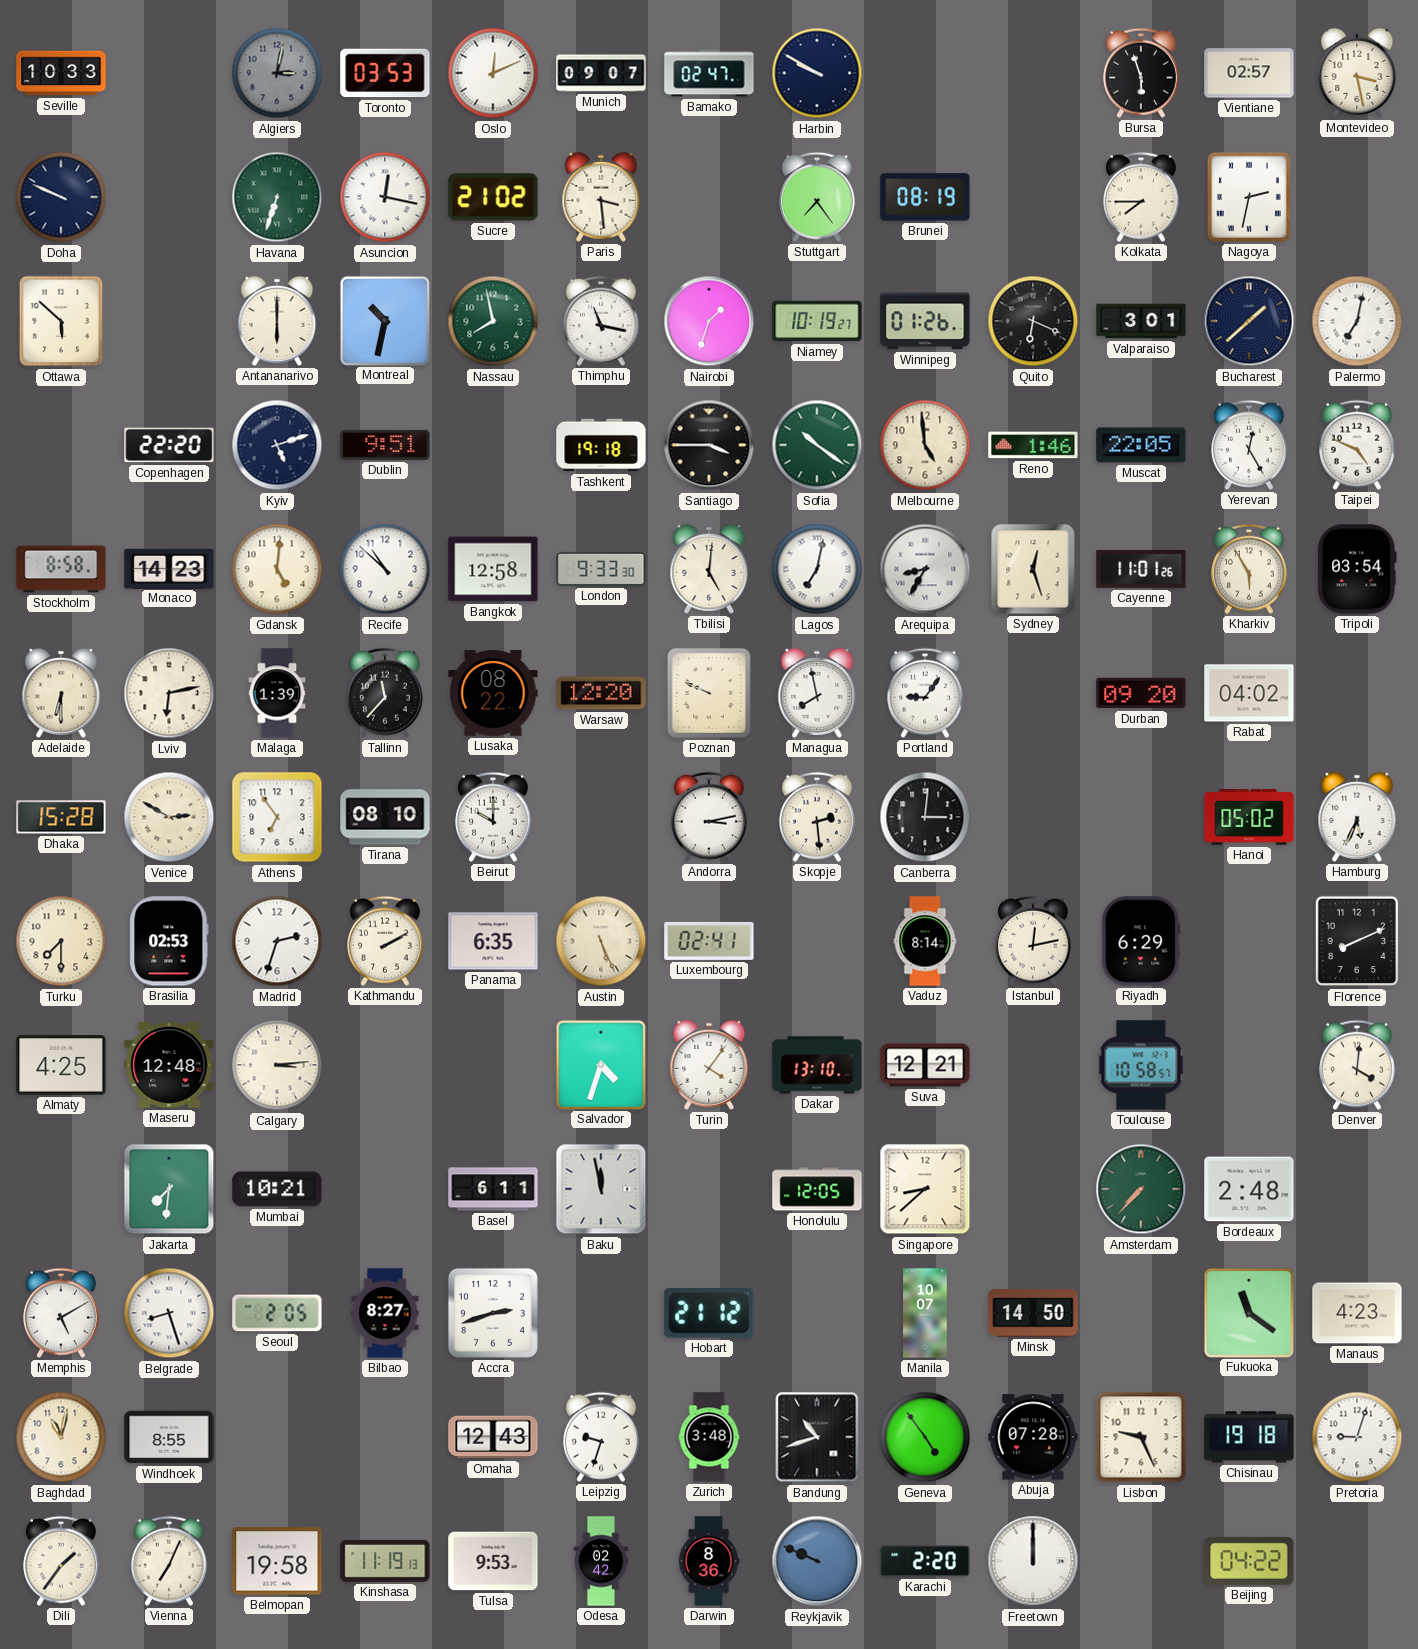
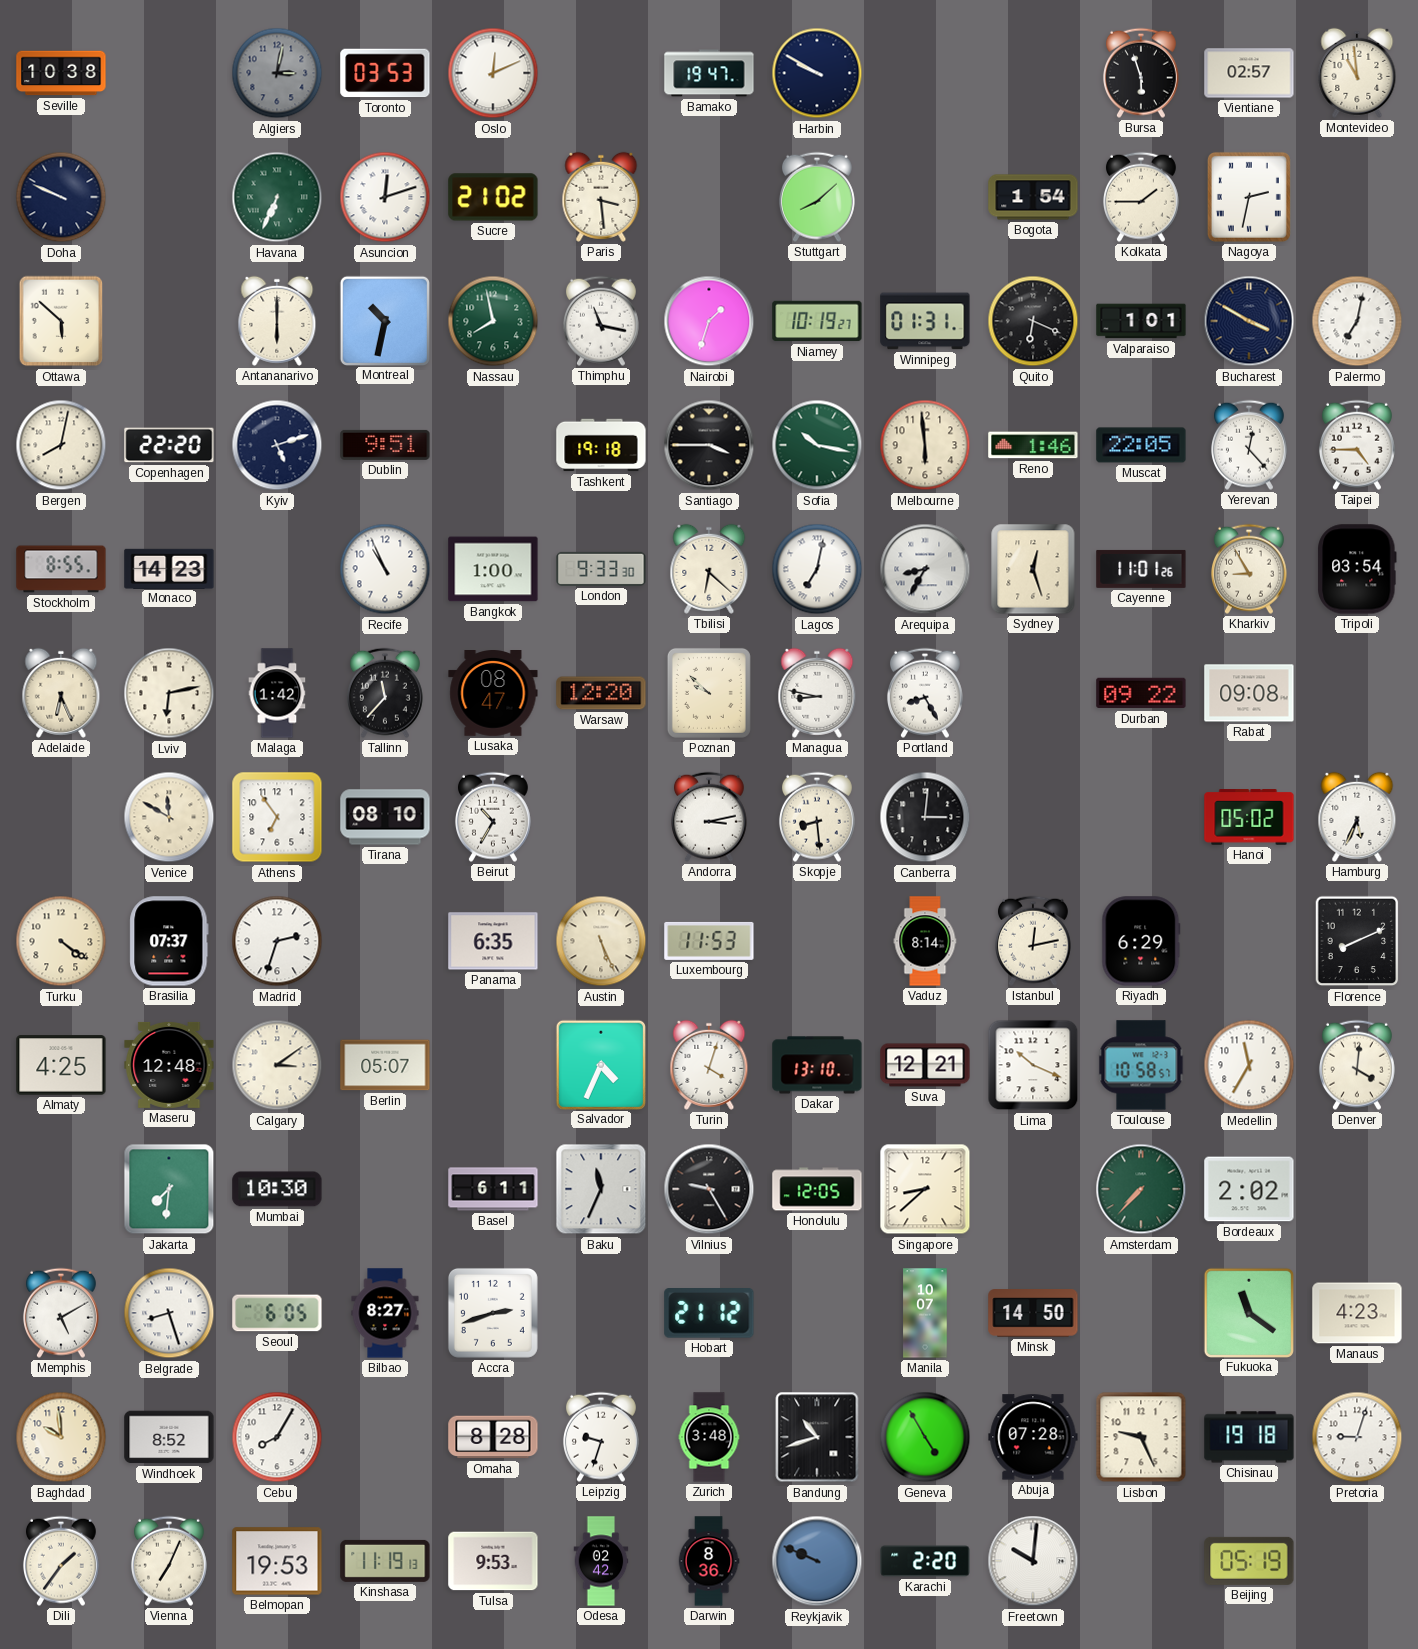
Seville: 10:33 -> 10:38 (61, 73)
Munich: 09:07 -> none (601, 73)
Bamako: 02:47 -> 19:47 (709, 73)
Montevideo: 3:28 -> 10:59 (1357, 73)
Havana: 6:33 -> 6:34 (277, 197)
Asuncion: 12:17 -> 12:12 (385, 197)
Stuttgart: 7:24 -> 8:08 (817, 197)
Brunei: 08:19 -> none (925, 197)
Bogota: none -> 1:54 (1033, 197)
Kolkata: 7:45 -> 1:45 (1141, 197)
Winnipeg: 01:26 -> 01:31 (925, 321)
Valparaiso: 3:01 -> 1:01 (1141, 321)
Bucharest: 1:38 -> 3:50 (1249, 321)
Bergen: none -> 8:02 (61, 445)
Sofia: 10:21 -> 10:17 (817, 445)
Melbourne: 4:59 -> 5:59 (925, 445)
Yerevan: 12:25 -> 12:23 (1249, 445)
Taipei: 4:49 -> 4:45 (1357, 445)
Stockholm: 8:58 -> 8:55 (61, 569)
Gdansk: 5:01 -> none (277, 569)
Recife: 10:52 -> 10:56 (385, 569)
Bangkok: 12:58 -> 1:00 (493, 569)
Tbilisi: 5:01 -> 6:22 (709, 569)
Kharkiv: 5:55 -> 8:55 (1249, 569)
Adelaide: 6:30 -> 6:26 (61, 693)
Malaga: 1:39 -> 1:42 (277, 693)
Lusaka: 08:22 -> 08:47 (493, 694)
Poznan: 9:49 -> 9:52 (709, 693)
Managua: 7:58 -> 8:47 (817, 693)
Portland: 9:06 -> 8:25 (925, 693)
Durban: 09:20 -> 09:22 (1141, 693)
Rabat: 04:02 -> 09:08 (1249, 693)
Dhaka: 15:28 -> none (61, 817)
Venice: 2:50 -> 11:50 (169, 817)
Beirut: 10:00 -> 10:35 (493, 817)
Skopje: 2:29 -> 8:29 (817, 817)
Turku: 7:30 -> 4:21 (61, 941)
Brasilia: 02:53 -> 07:37 (169, 941)
Kathmandu: 2:10 -> none (385, 941)
Luxembourg: 02:41 -> 11:53 (709, 941)
Calgary: 3:14 -> 3:09 (277, 1065)
Berlin: none -> 05:07 (385, 1065)
Salvador: 4:33 -> 4:34 (600, 1064)
Turin: 4:06 -> 4:03 (709, 1065)
Lima: none -> 10:19 (1033, 1065)
Medellin: none -> 11:35 (1249, 1065)
Mumbai: 10:21 -> 10:30 (277, 1189)
Baku: 11:58 -> 11:34 (601, 1189)
Vilnius: none -> 9:25 (709, 1189)
Bordeaux: 2:48 -> 2:02 (1249, 1189)
Seoul: 2:05 -> 6:05 (277, 1313)
Baghdad: 11:02 -> 9:59 (61, 1437)
Windhoek: 8:55 -> 8:52 (169, 1437)
Cebu: none -> 8:05 (277, 1437)
Omaha: 12:43 -> 8:28 (493, 1437)
Geneva: 4:54 -> 4:55 (925, 1437)
Belmopan: 19:58 -> 19:53 (277, 1561)
Freetown: 12:00 -> 10:01 (1033, 1561)
Beijing: 04:22 -> 05:19 (1249, 1561)
